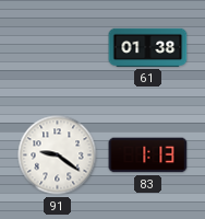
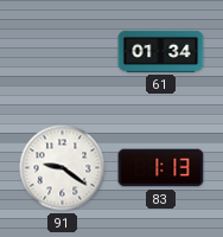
61: 01:38 -> 01:34 (161, 51)
